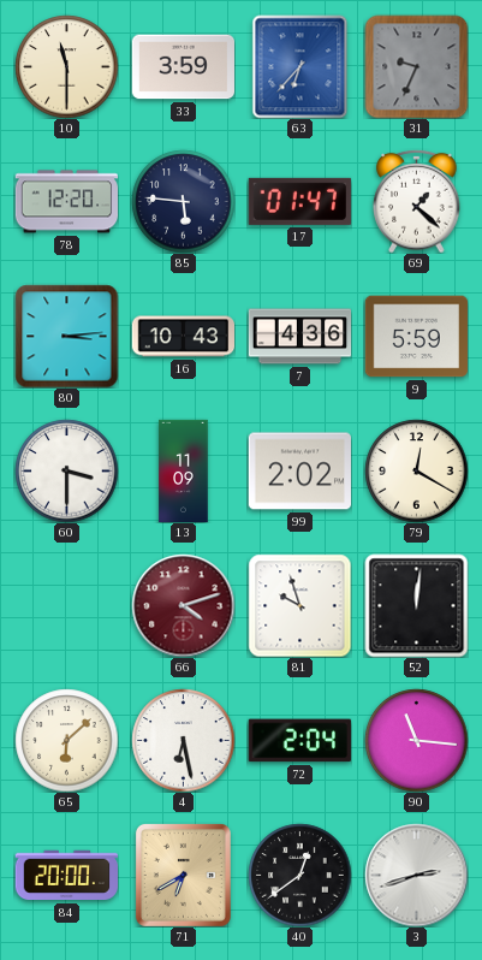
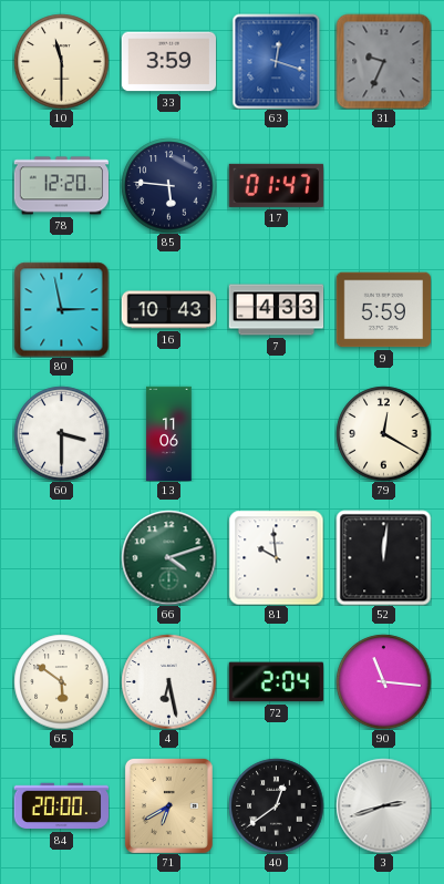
63: 6:37 -> 12:18 (277, 61)
69: 1:22 -> none (417, 201)
80: 3:14 -> 2:58 (61, 309)
7: 4:36 -> 4:33 (276, 310)
13: 11:09 -> 11:06 (169, 433)
99: 2:02 -> none (299, 472)
66 dial: burgundy -> green (168, 557)
81: 9:57 -> 9:59 (276, 557)
65: 6:08 -> 5:51 (61, 681)
